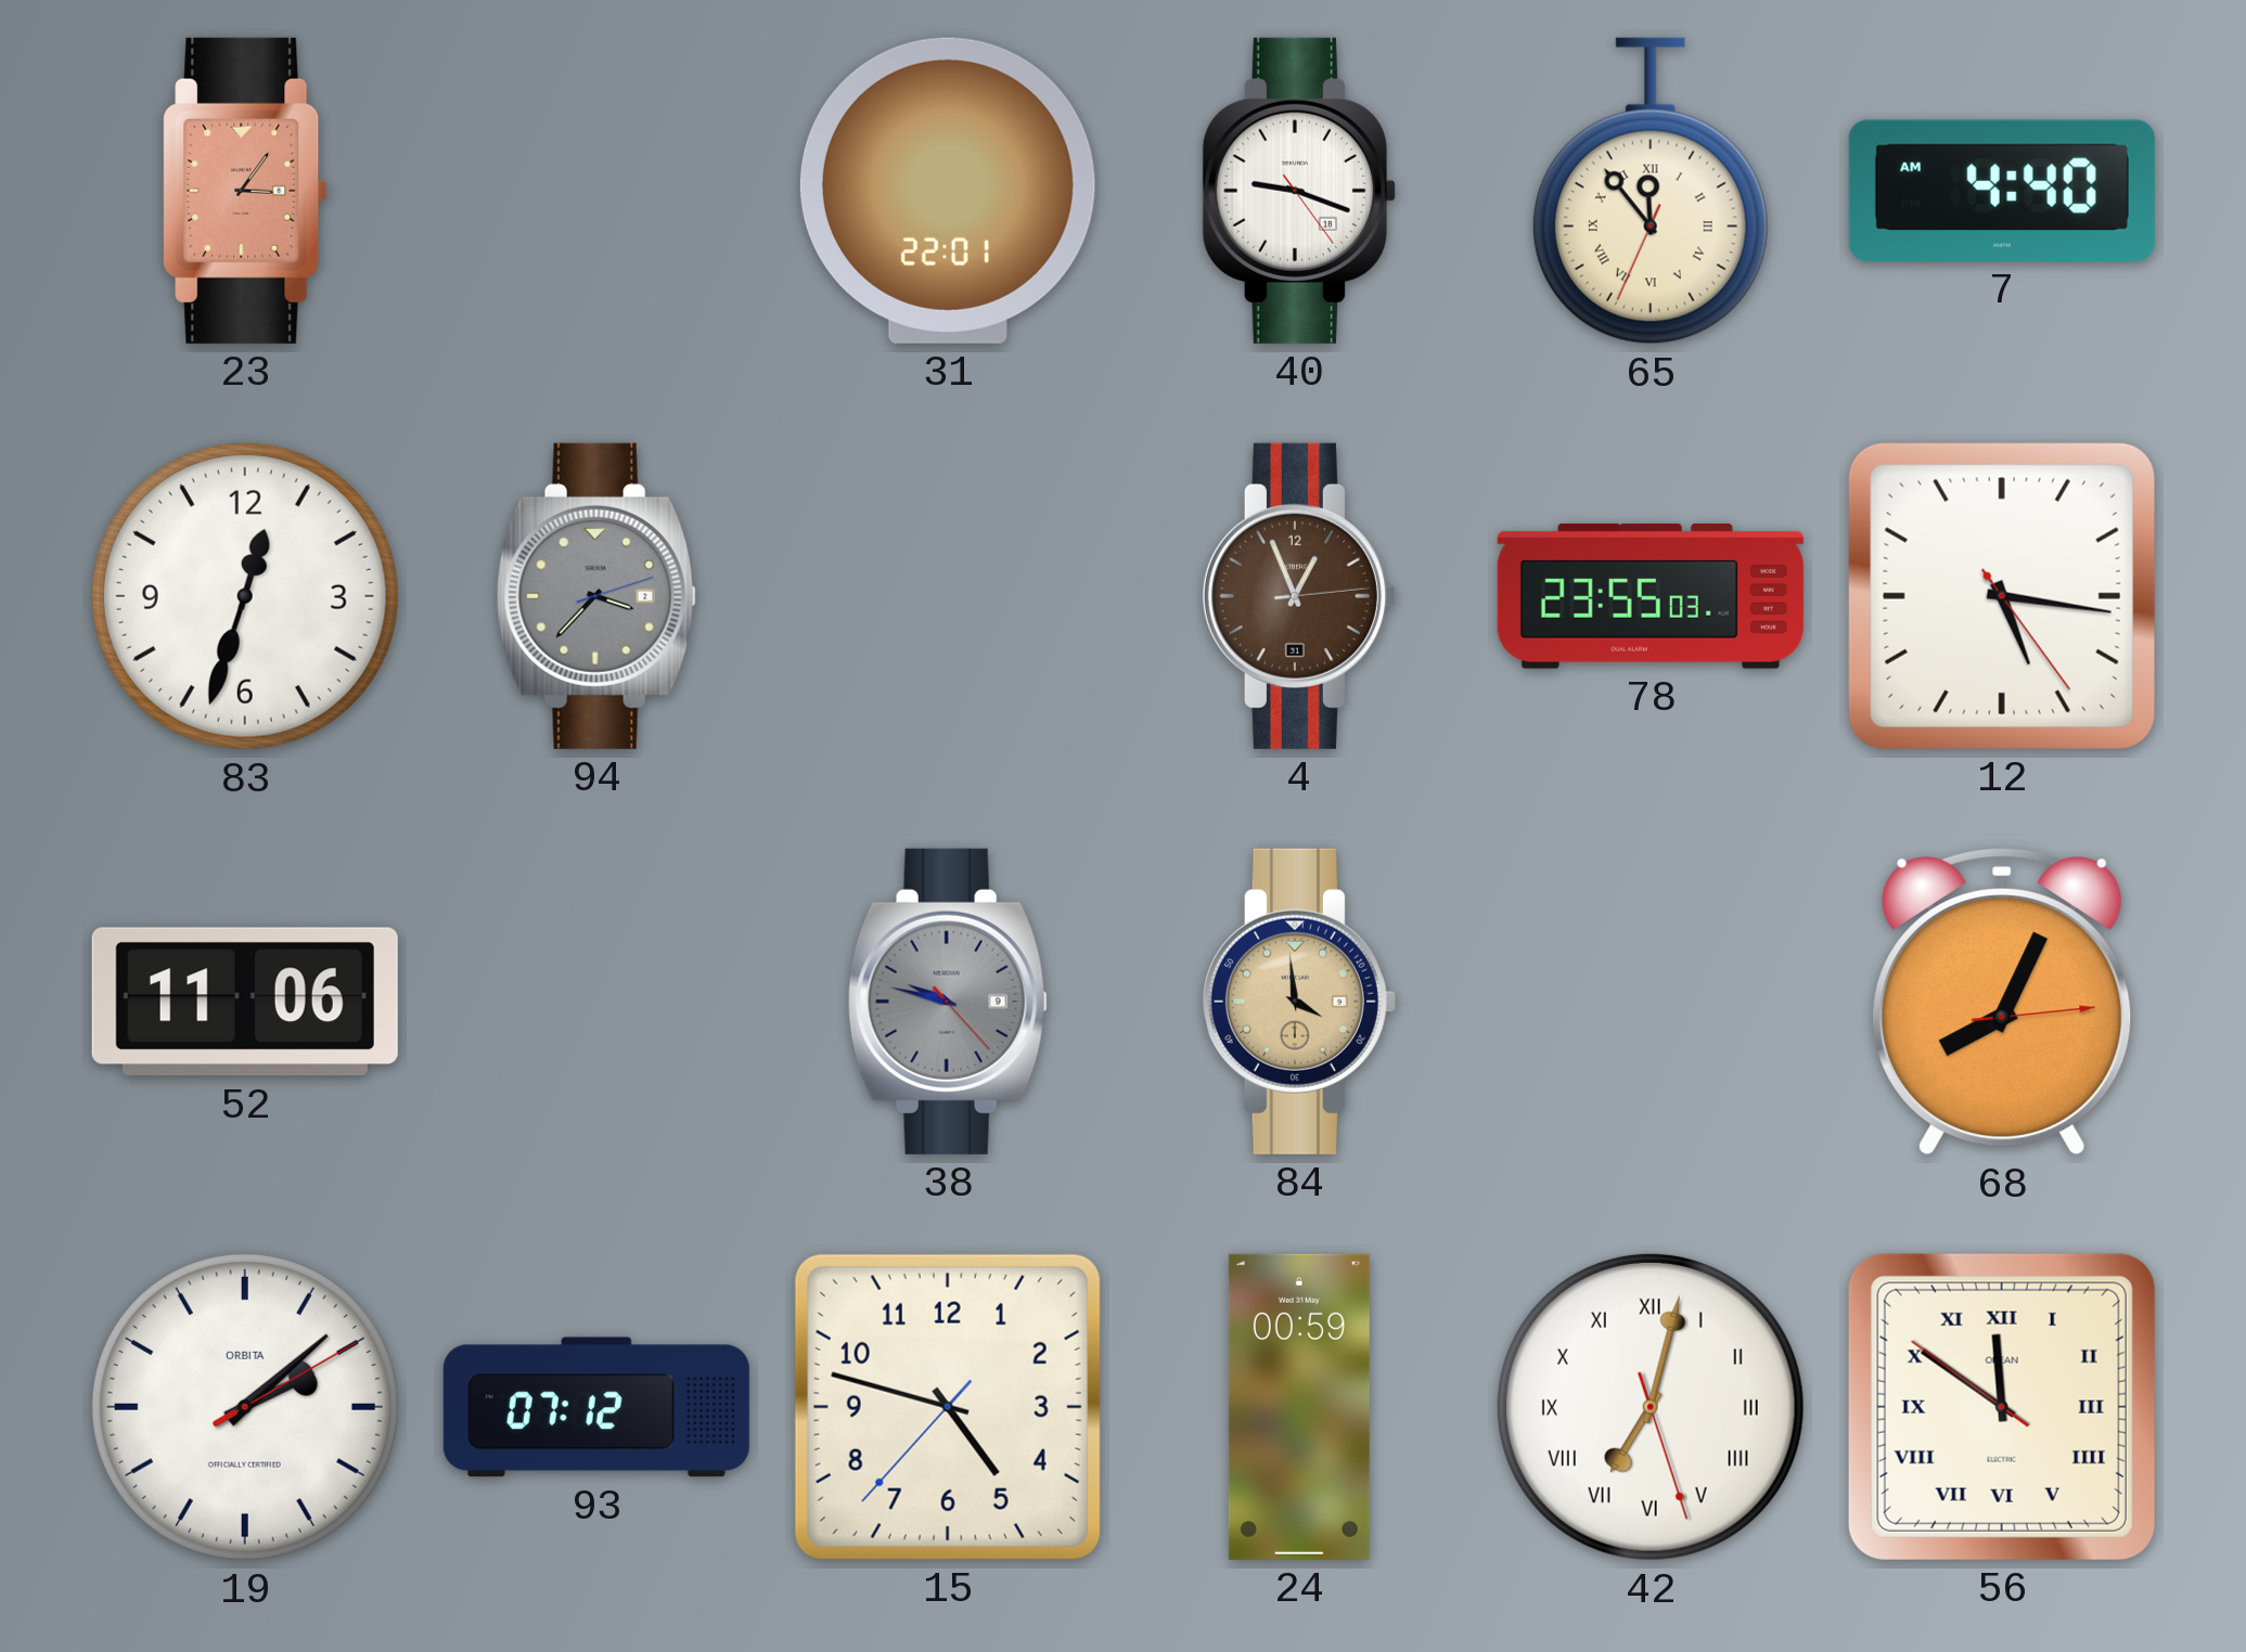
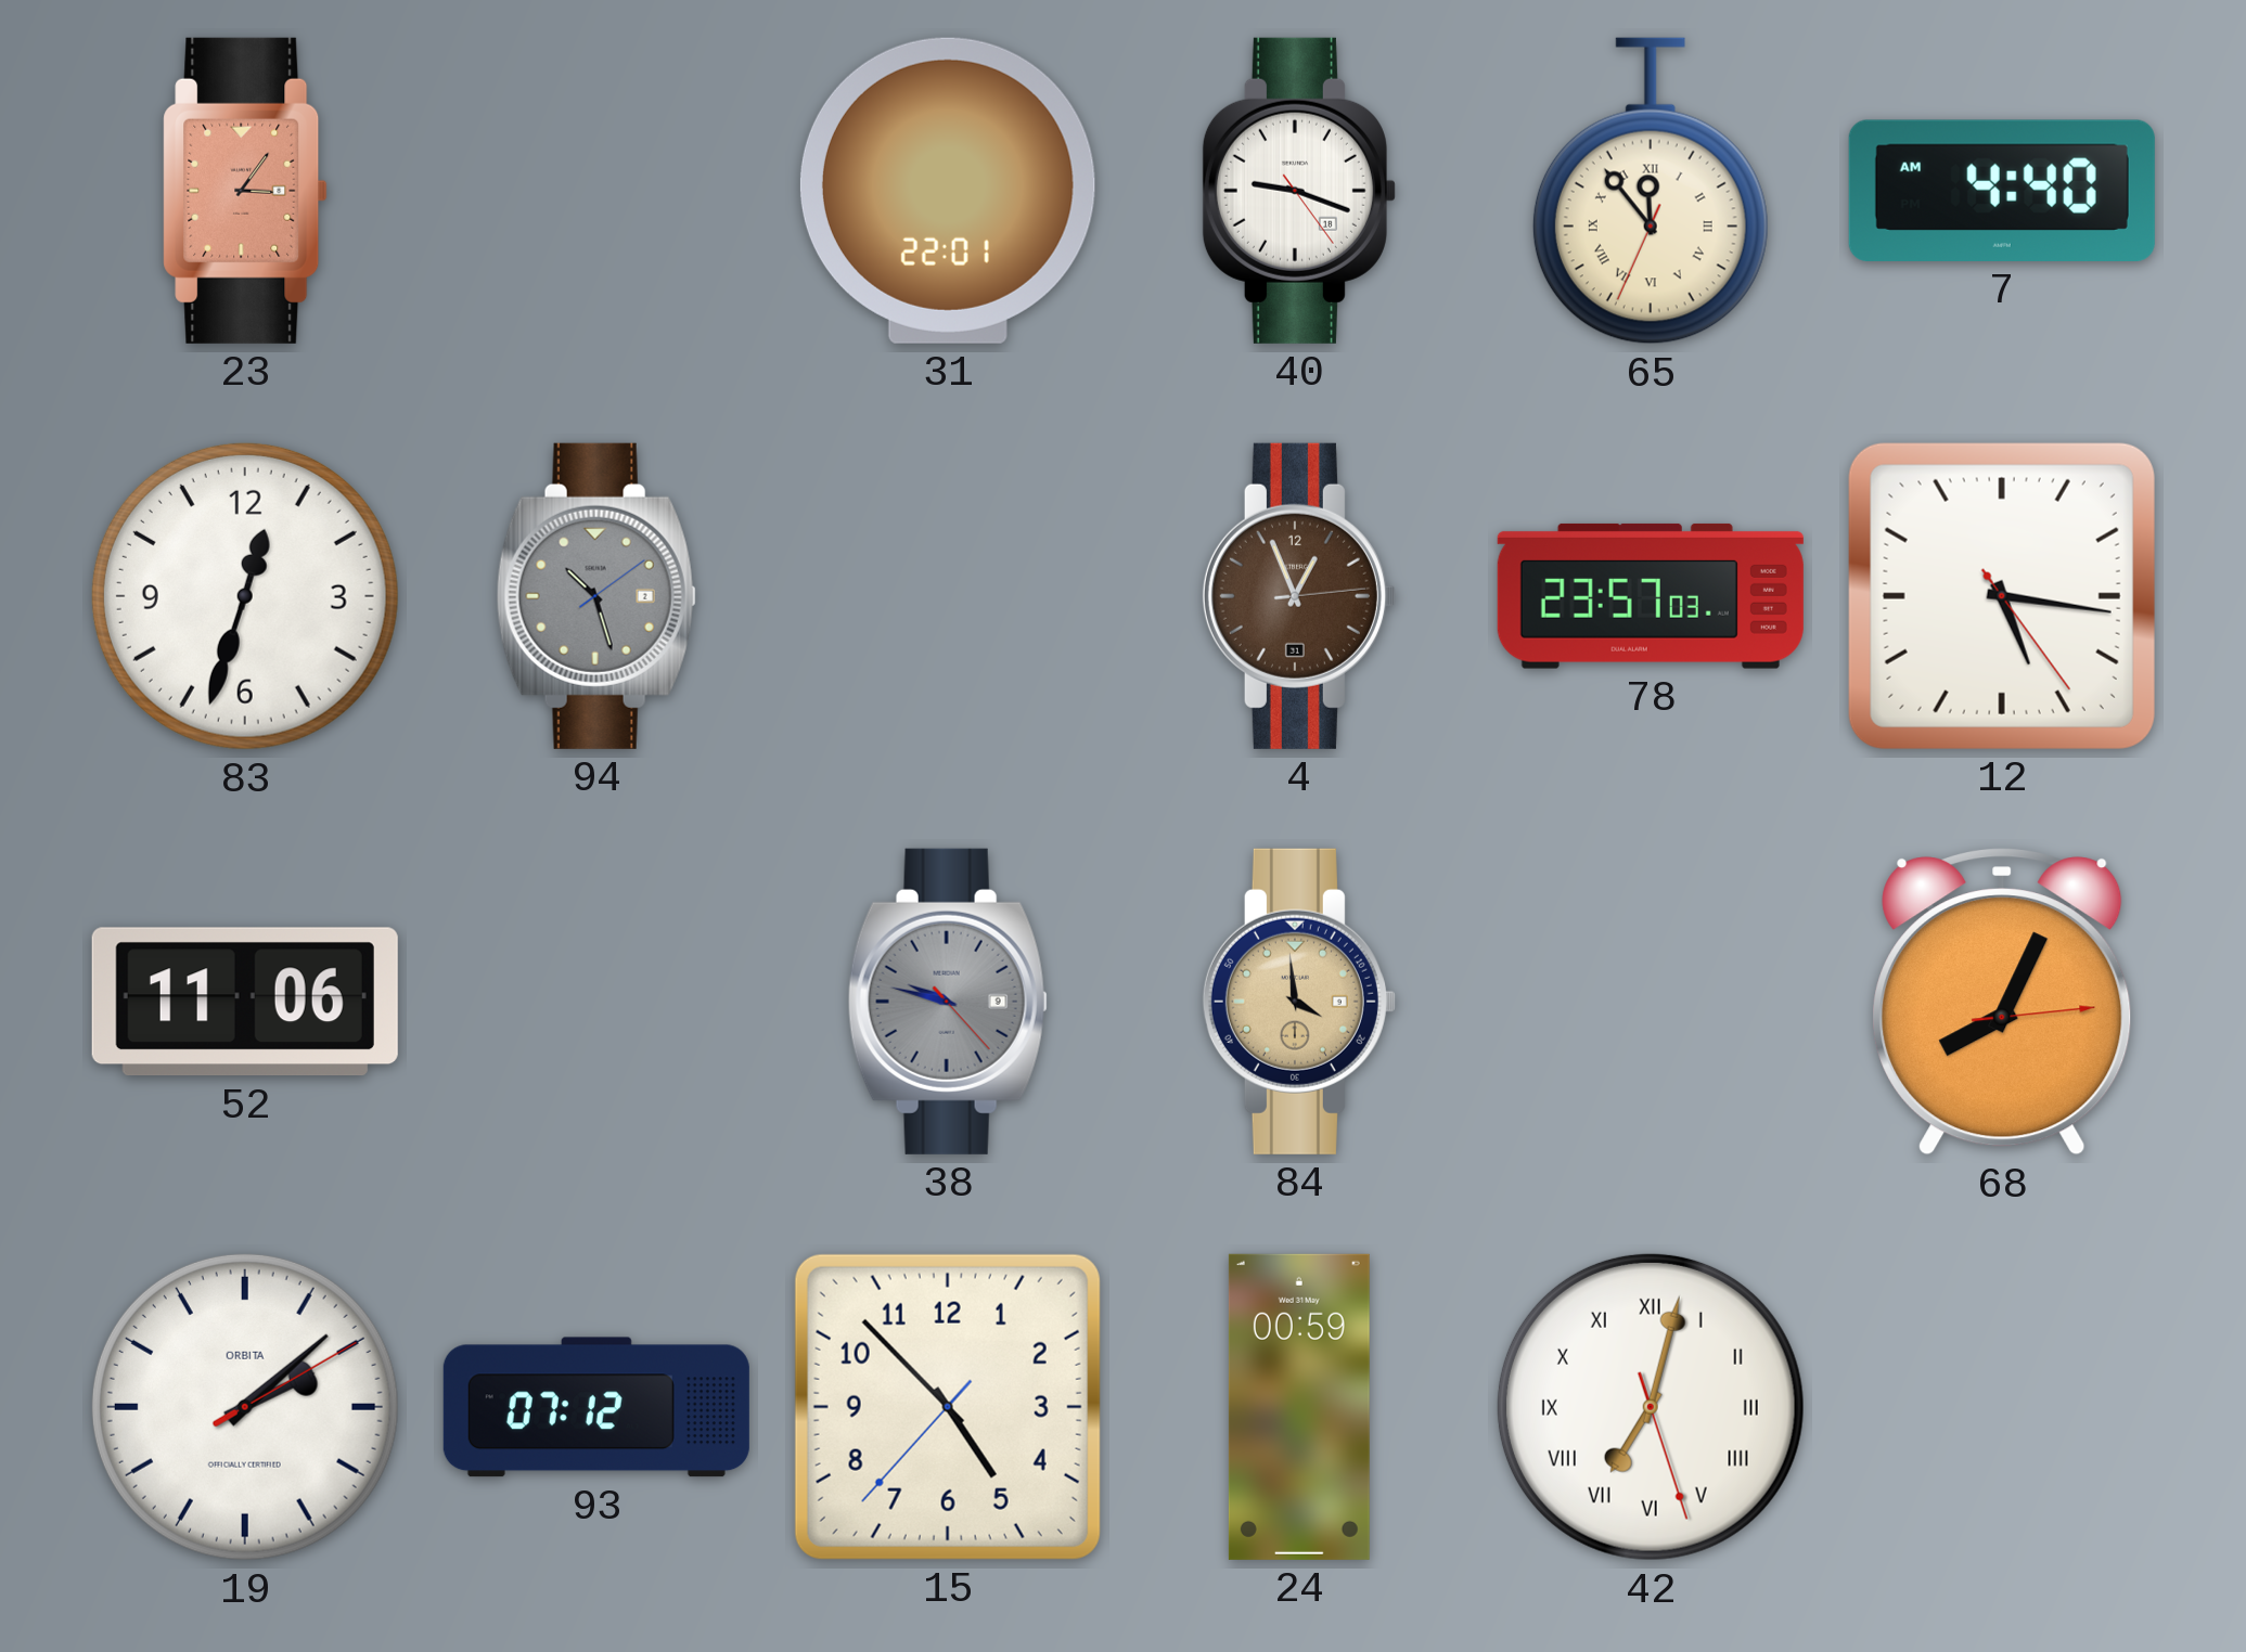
94: 3:37 -> 10:27 (596, 596)
78: 23:55 -> 23:57 (1651, 596)
15: 4:47 -> 4:52 (948, 1407)
56: 11:50 -> none (2002, 1407)
